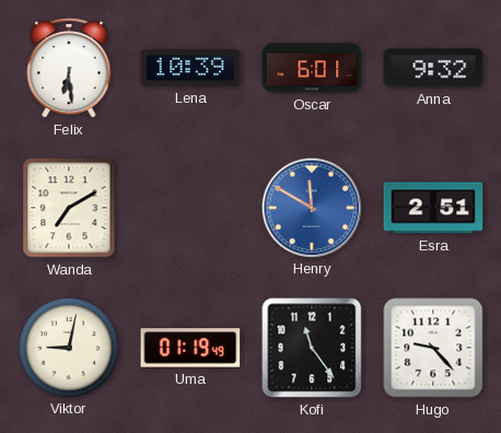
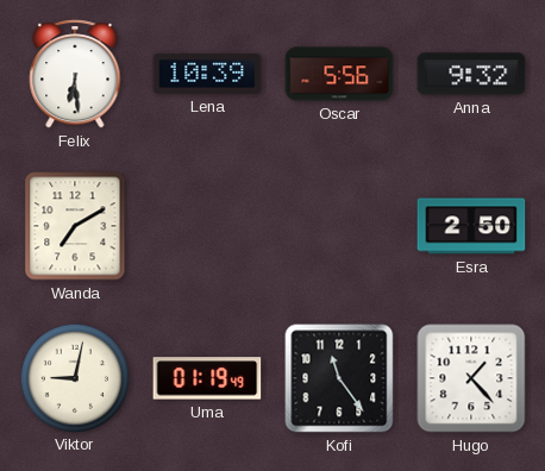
Oscar: 6:01 -> 5:56 (339, 74)
Henry: 11:50 -> none (311, 207)
Esra: 2:51 -> 2:50 (471, 226)
Hugo: 9:23 -> 1:23 (471, 378)
